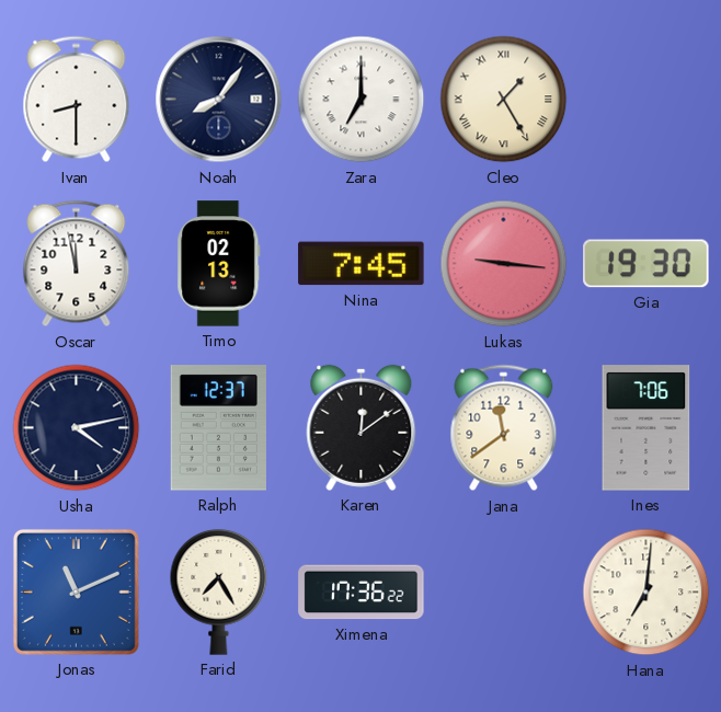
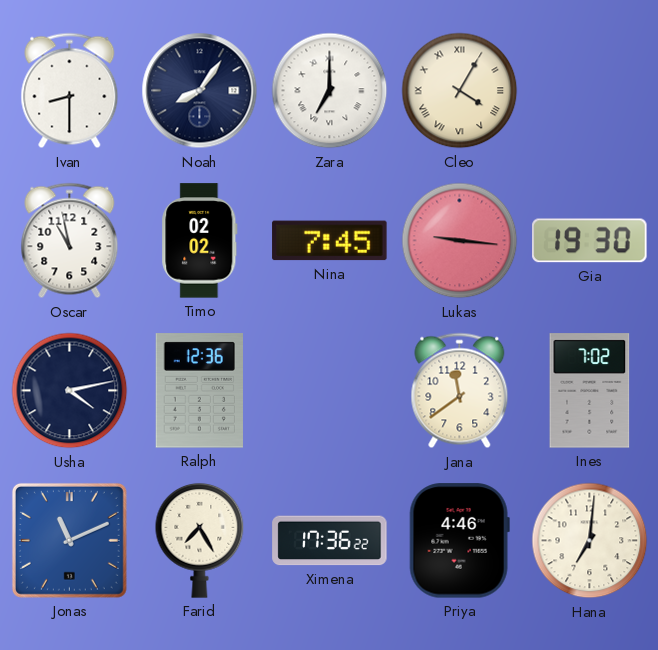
Cleo: 1:25 -> 4:05 (460, 91)
Oscar: 11:58 -> 10:58 (70, 241)
Timo: 02:13 -> 02:02 (200, 241)
Ralph: 12:37 -> 12:36 (199, 391)
Karen: 12:09 -> none (362, 427)
Ines: 7:06 -> 7:02 (590, 391)
Priya: none -> 4:46 (459, 541)
